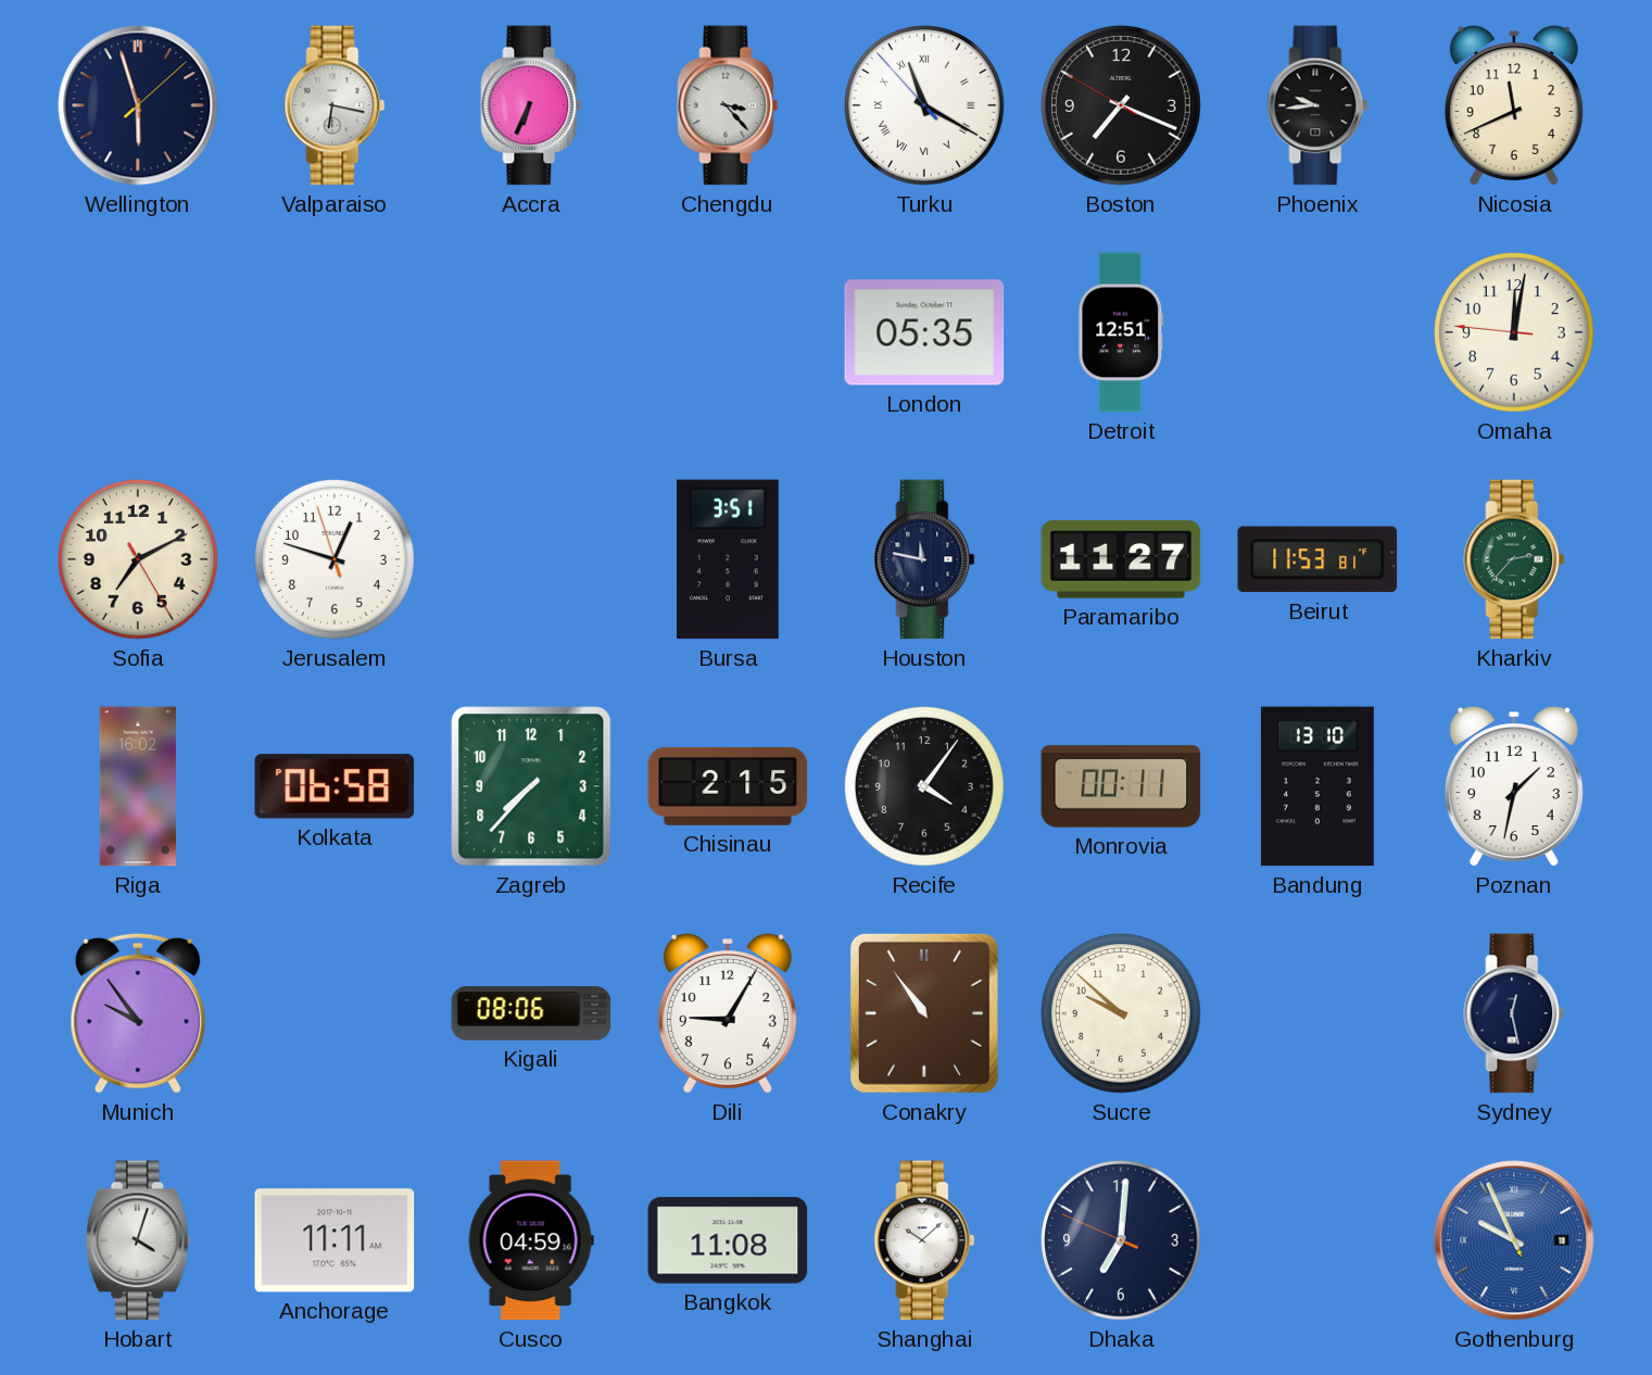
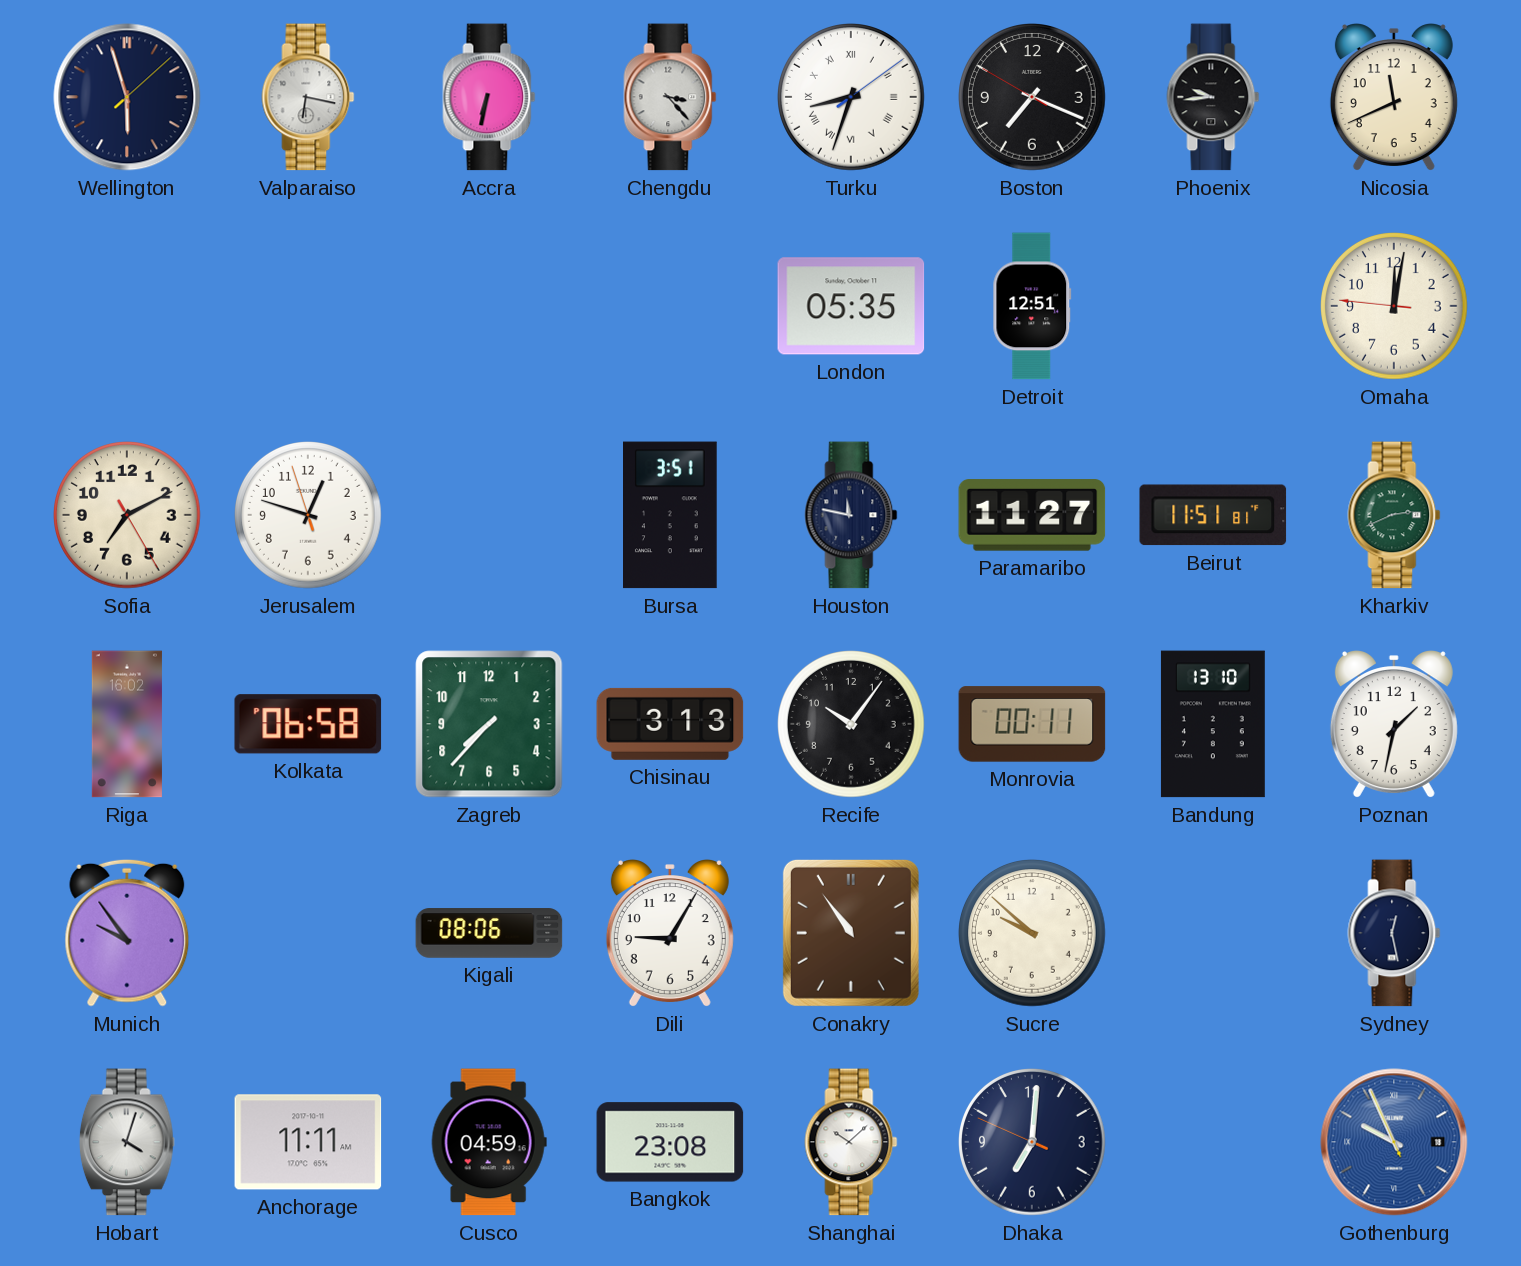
Accra: 6:34 -> 6:32 (489, 97)
Turku: 11:19 -> 8:33 (852, 98)
Beirut: 11:53 -> 11:51 (1213, 515)
Kharkiv: 2:37 -> 2:41 (1394, 515)
Chisinau: 2:15 -> 3:13 (670, 724)
Recife: 4:06 -> 10:06 (852, 725)
Bangkok: 11:08 -> 23:08 (670, 1142)
